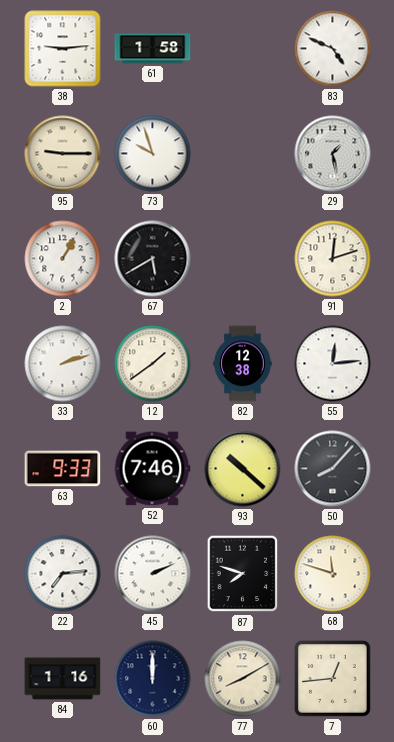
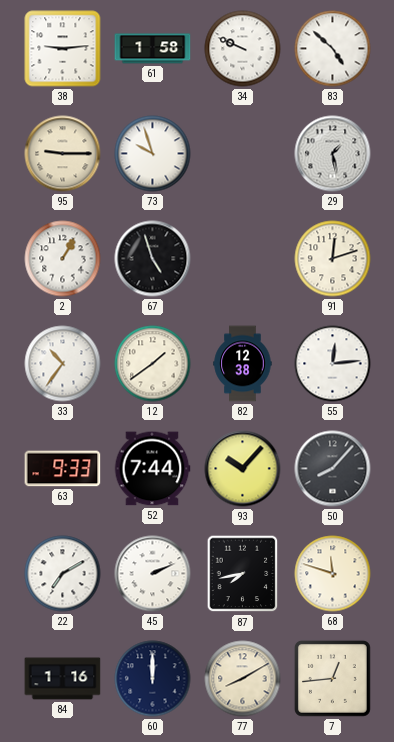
34: none -> 9:49 (243, 49)
83: 4:49 -> 4:52 (333, 49)
67: 5:40 -> 4:57 (153, 259)
33: 2:12 -> 10:36 (63, 364)
52: 7:46 -> 7:44 (152, 469)
93: 10:22 -> 10:07 (243, 469)
22: 7:14 -> 7:10 (63, 574)
87: 7:48 -> 7:43 (243, 574)
